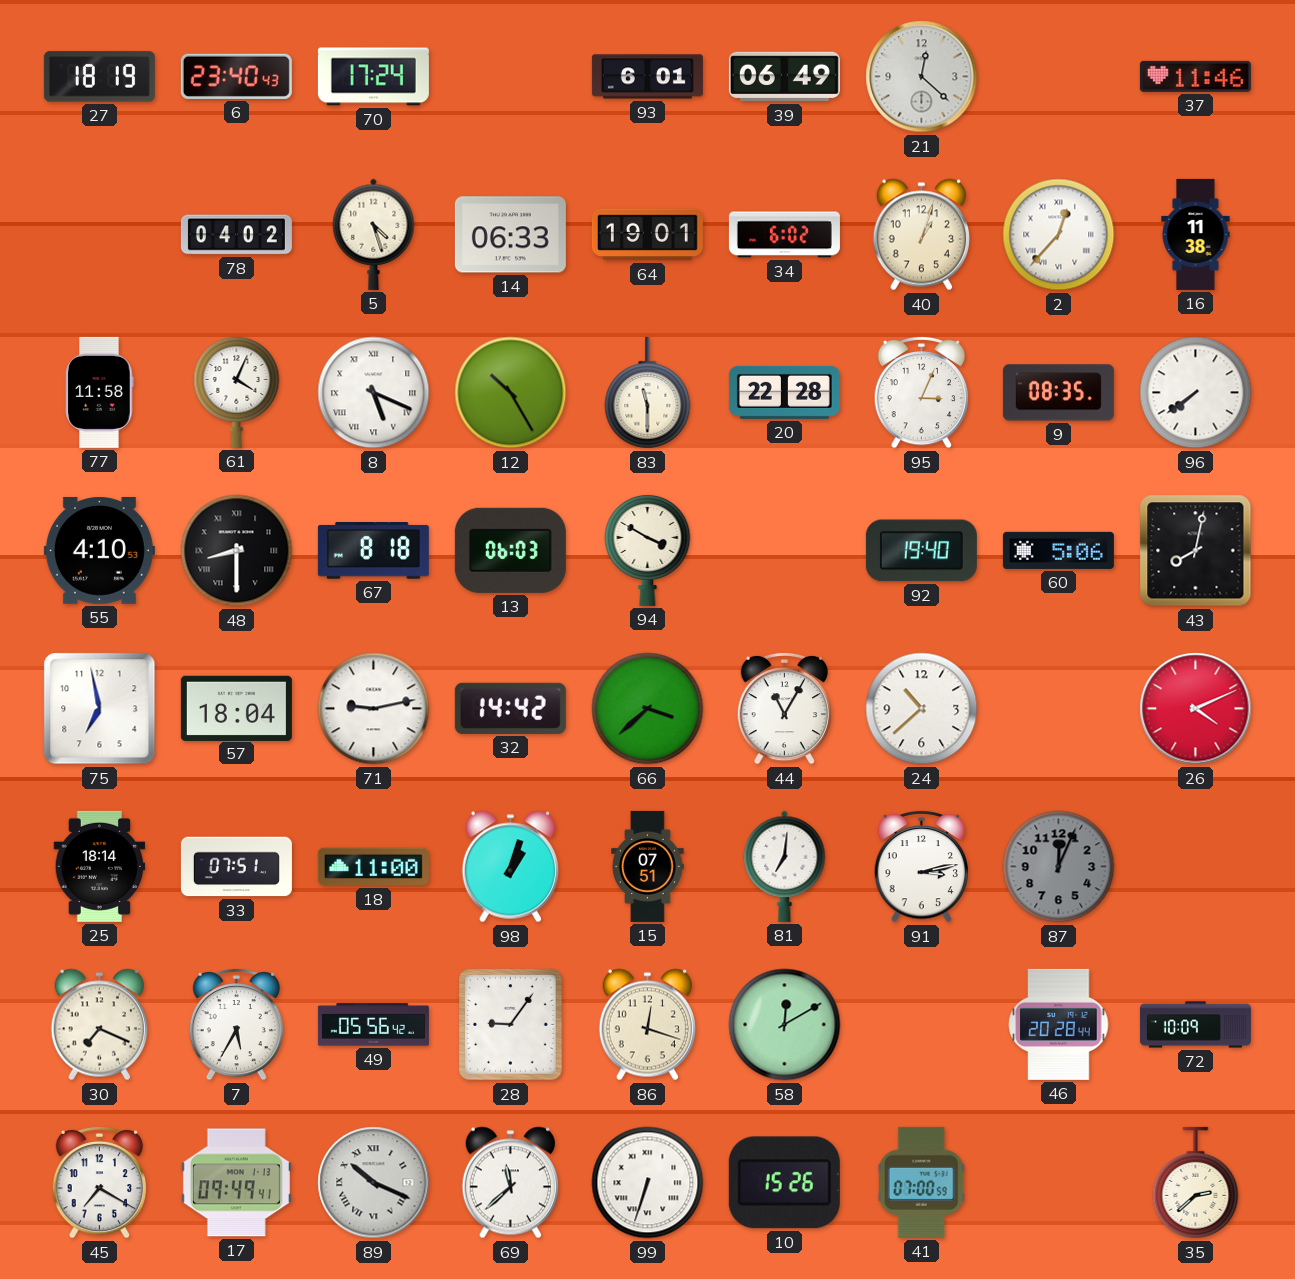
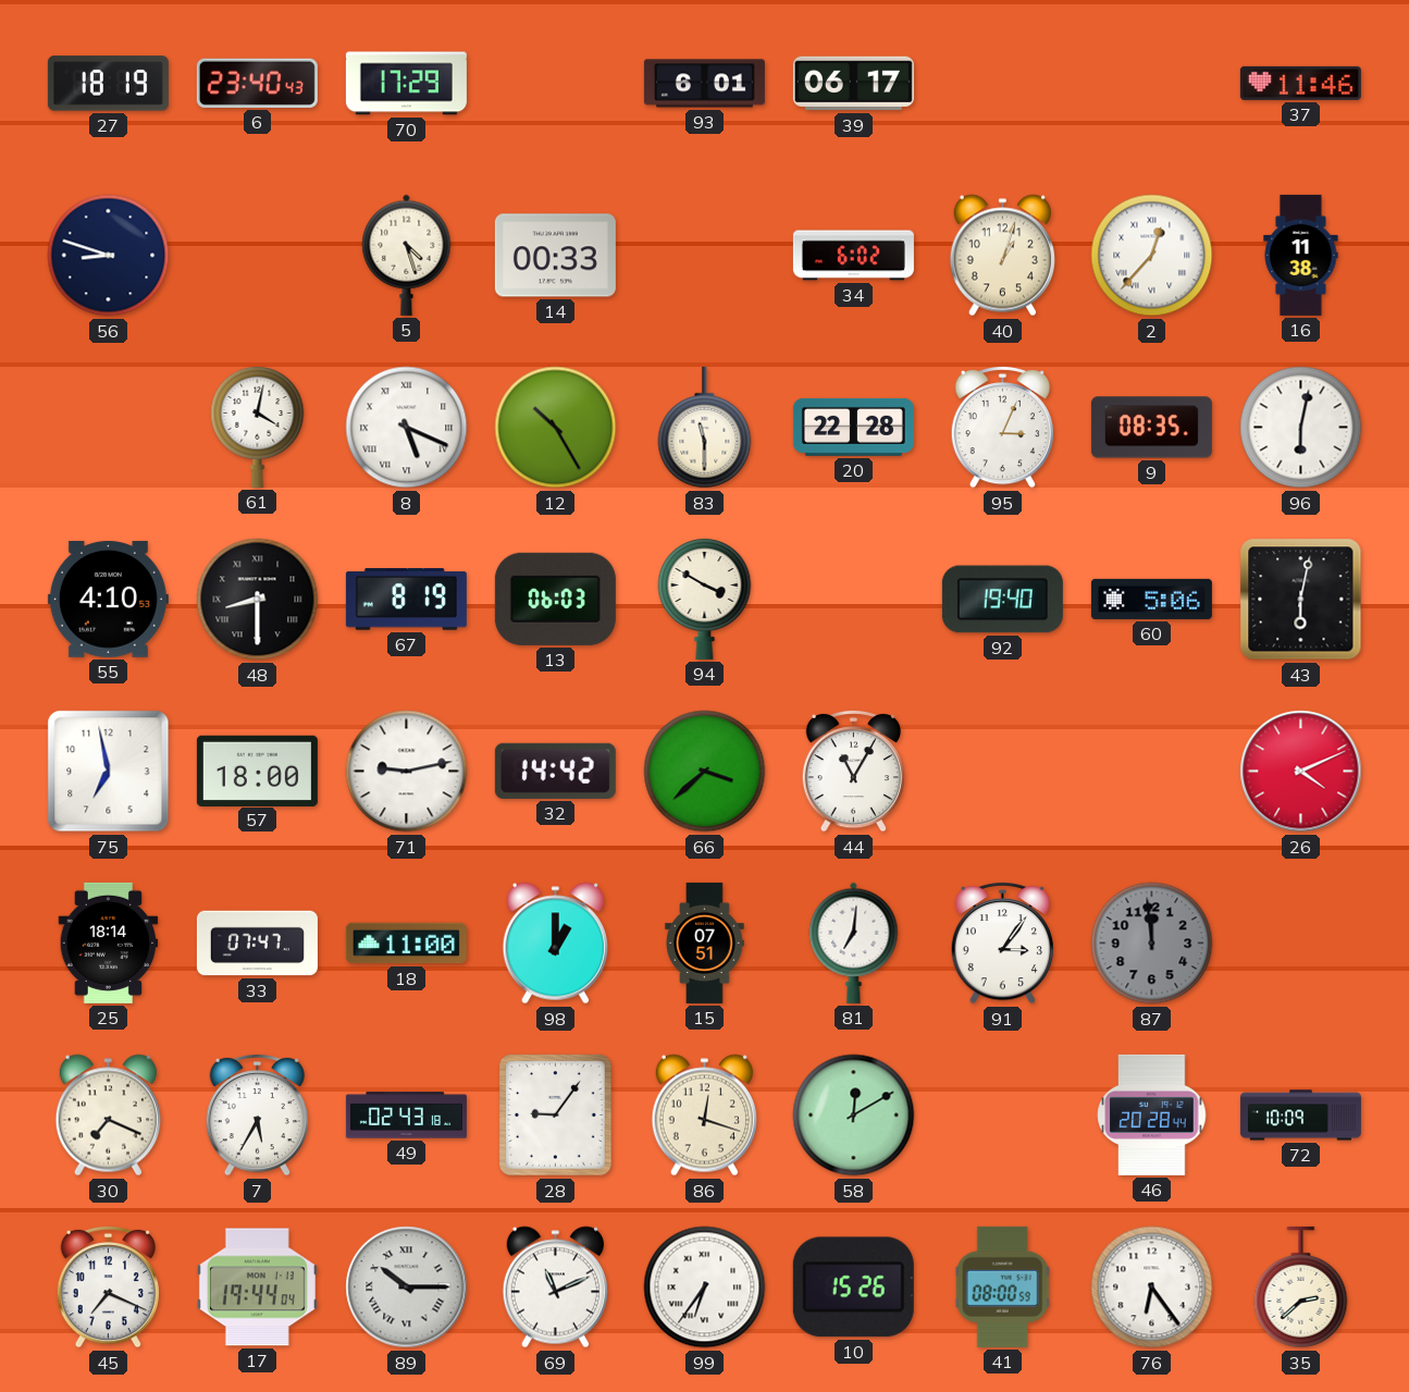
70: 17:24 -> 17:29 (406, 84)
39: 06:49 -> 06:17 (853, 84)
21: 12:22 -> none (922, 77)
56: none -> 8:48 (109, 256)
78: 04:02 -> none (236, 235)
14: 06:33 -> 00:33 (555, 256)
64: 19:01 -> none (647, 235)
77: 11:58 -> none (100, 392)
61: 4:04 -> 4:02 (258, 427)
96: 7:39 -> 6:02 (1301, 428)
67: 8:18 -> 8:19 (406, 600)
43: 8:02 -> 6:02 (1301, 600)
57: 18:04 -> 18:00 (257, 771)
24: 10:38 -> none (922, 709)
33: 07:51 -> 07:47 (257, 944)
98: 1:03 -> 1:00 (555, 944)
91: 3:13 -> 3:06 (1002, 943)
87: 12:04 -> 11:59 (1152, 944)
49: 05:56 -> 02:43 (406, 1116)
45: 7:20 -> 7:19 (108, 1286)
17: 09:49 -> 19:44 (257, 1288)
89: 10:19 -> 10:15 (407, 1288)
69: 11:38 -> 11:11 (555, 1288)
99: 6:33 -> 6:36 (705, 1288)
41: 07:00 -> 08:00 (1003, 1286)
76: none -> 6:24 (1152, 1288)
